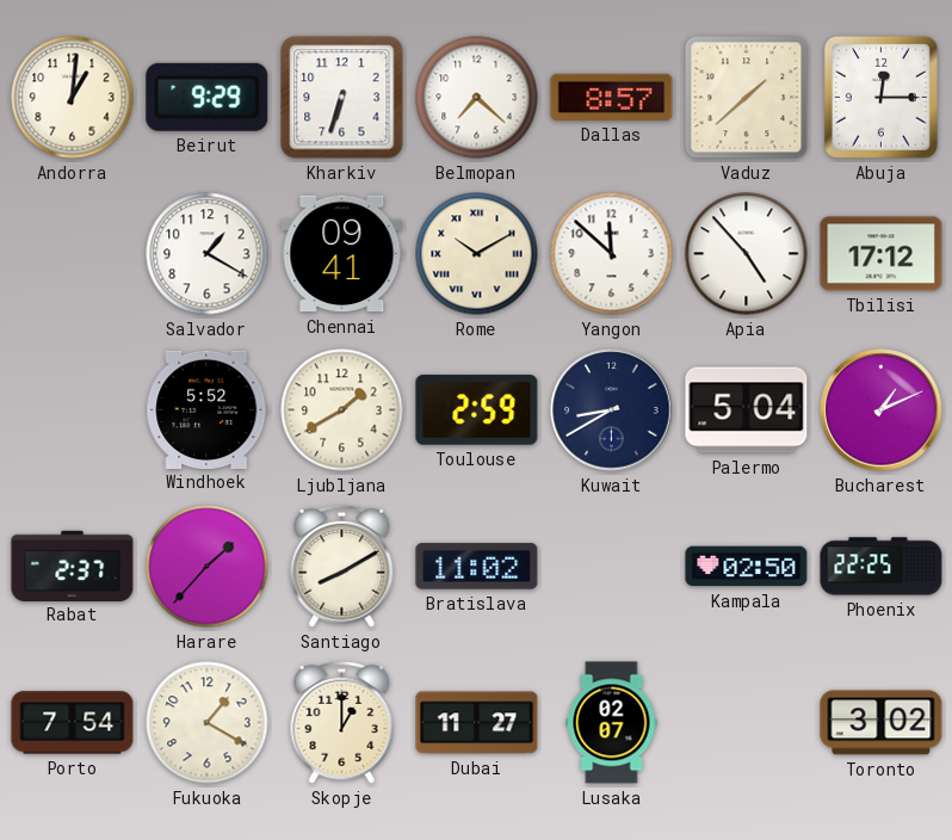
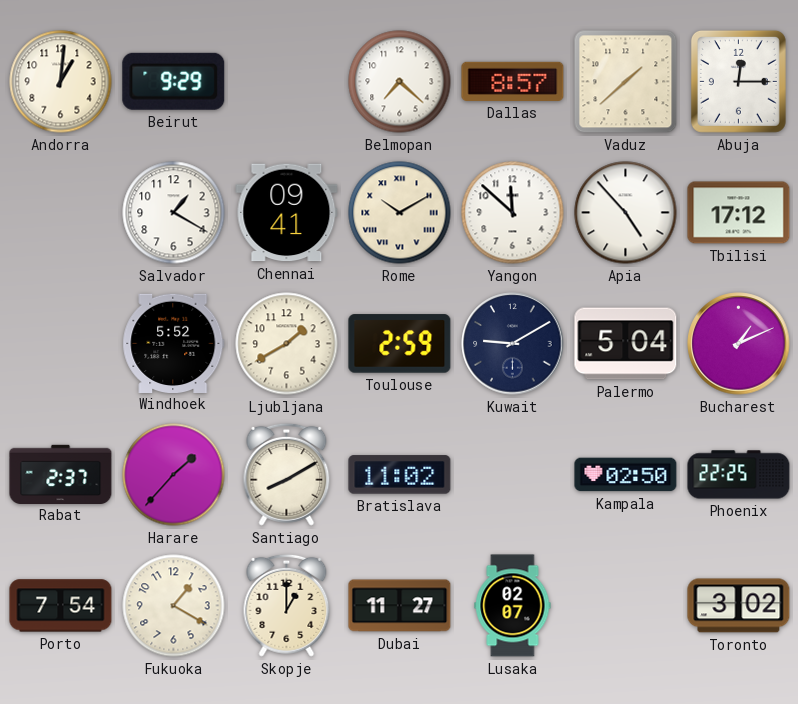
Kharkiv: 6:33 -> none (342, 98)
Kuwait: 8:40 -> 9:10 (513, 344)
